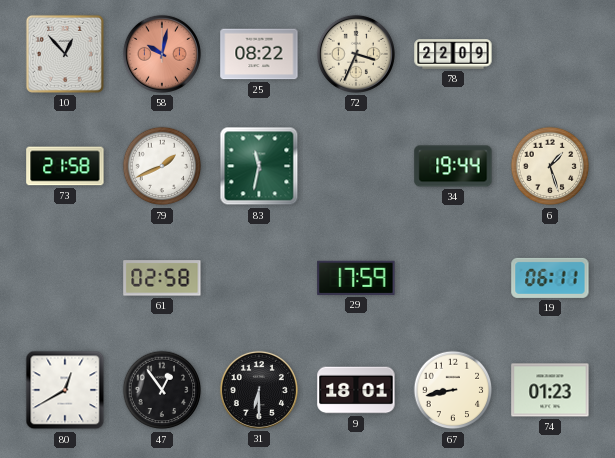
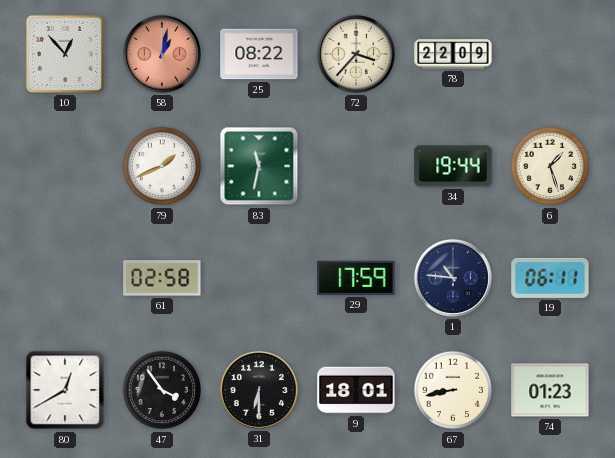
58: 10:02 -> 1:02 (162, 54)
72: 3:34 -> 3:37 (356, 54)
73: 21:58 -> none (65, 166)
1: none -> 10:46 (453, 278)
47: 12:54 -> 3:54 (162, 390)
